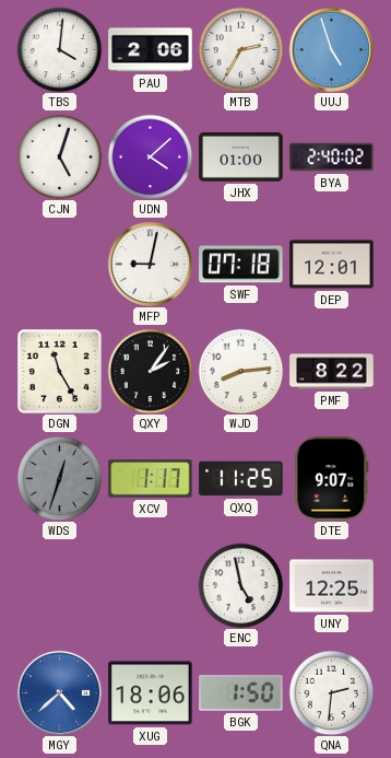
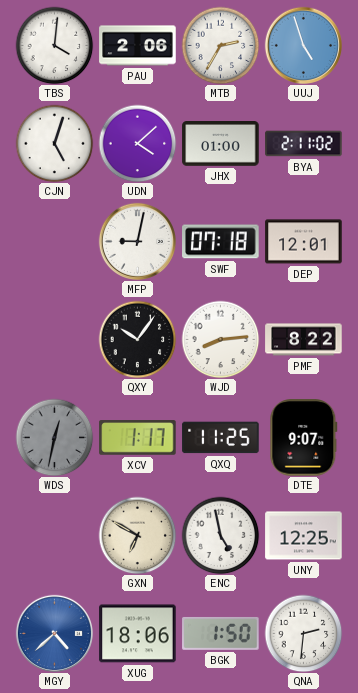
BYA: 2:40 -> 2:11 (304, 144)
DGN: 11:25 -> none (60, 372)
QXY: 2:06 -> 10:06 (137, 339)
WDS: 12:33 -> 12:32 (54, 437)
GXN: none -> 6:50 (137, 535)
